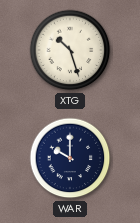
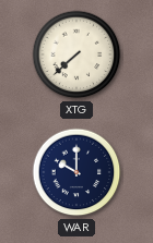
XTG: 10:27 -> 7:38 (76, 54)
